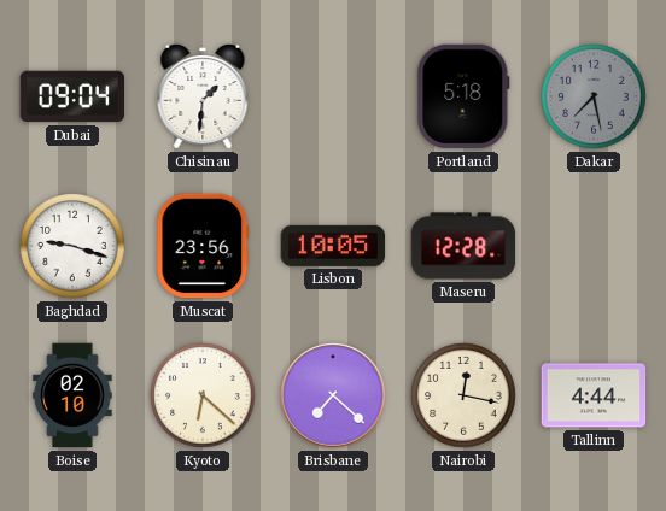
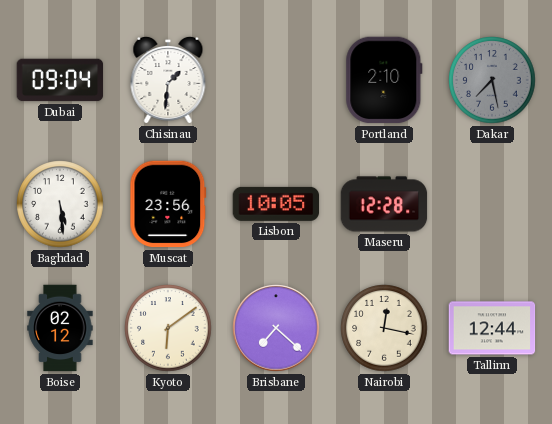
Portland: 5:18 -> 2:10 (384, 80)
Baghdad: 9:18 -> 5:29 (60, 204)
Boise: 02:10 -> 02:12 (60, 328)
Kyoto: 6:22 -> 6:09 (168, 328)
Tallinn: 4:44 -> 12:44 (492, 328)
